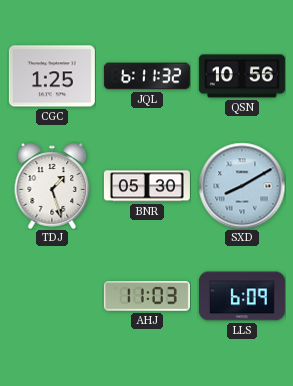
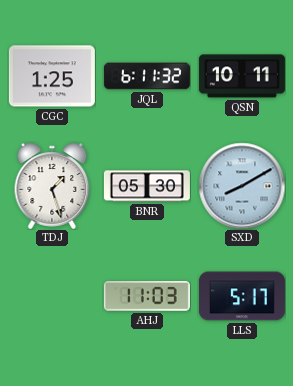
QSN: 10:56 -> 10:11 (242, 76)
LLS: 6:09 -> 5:17 (242, 296)
